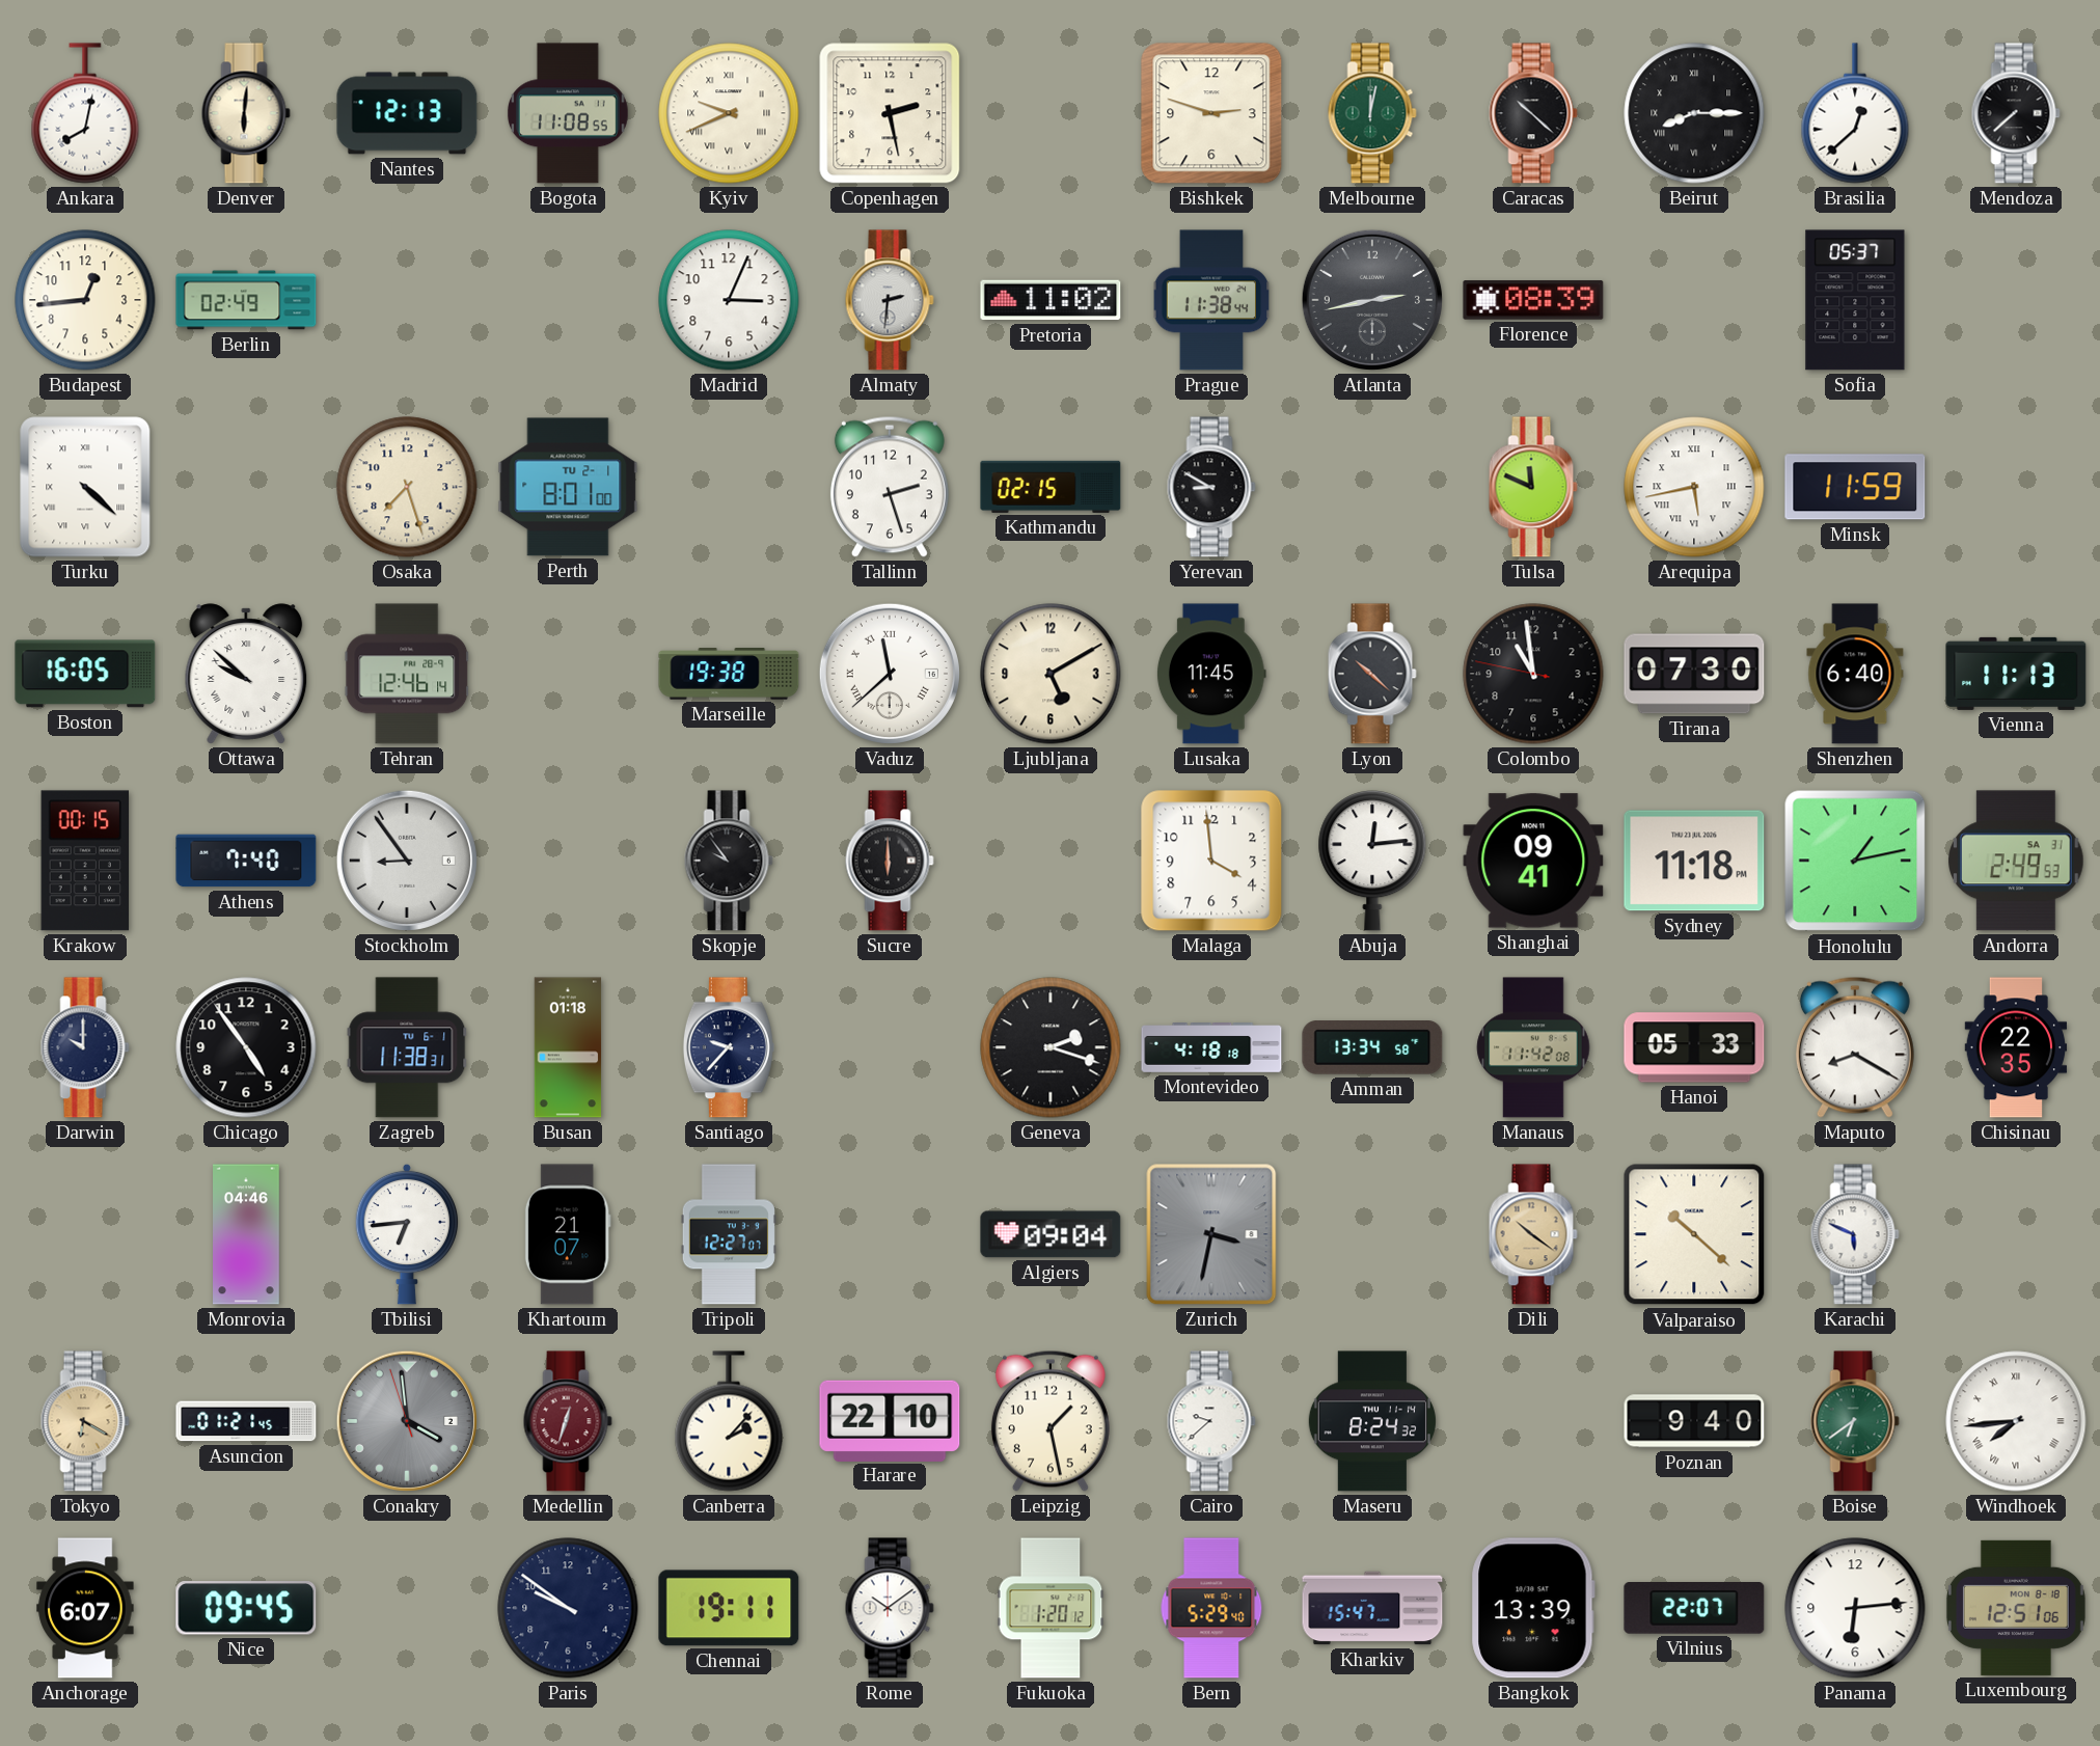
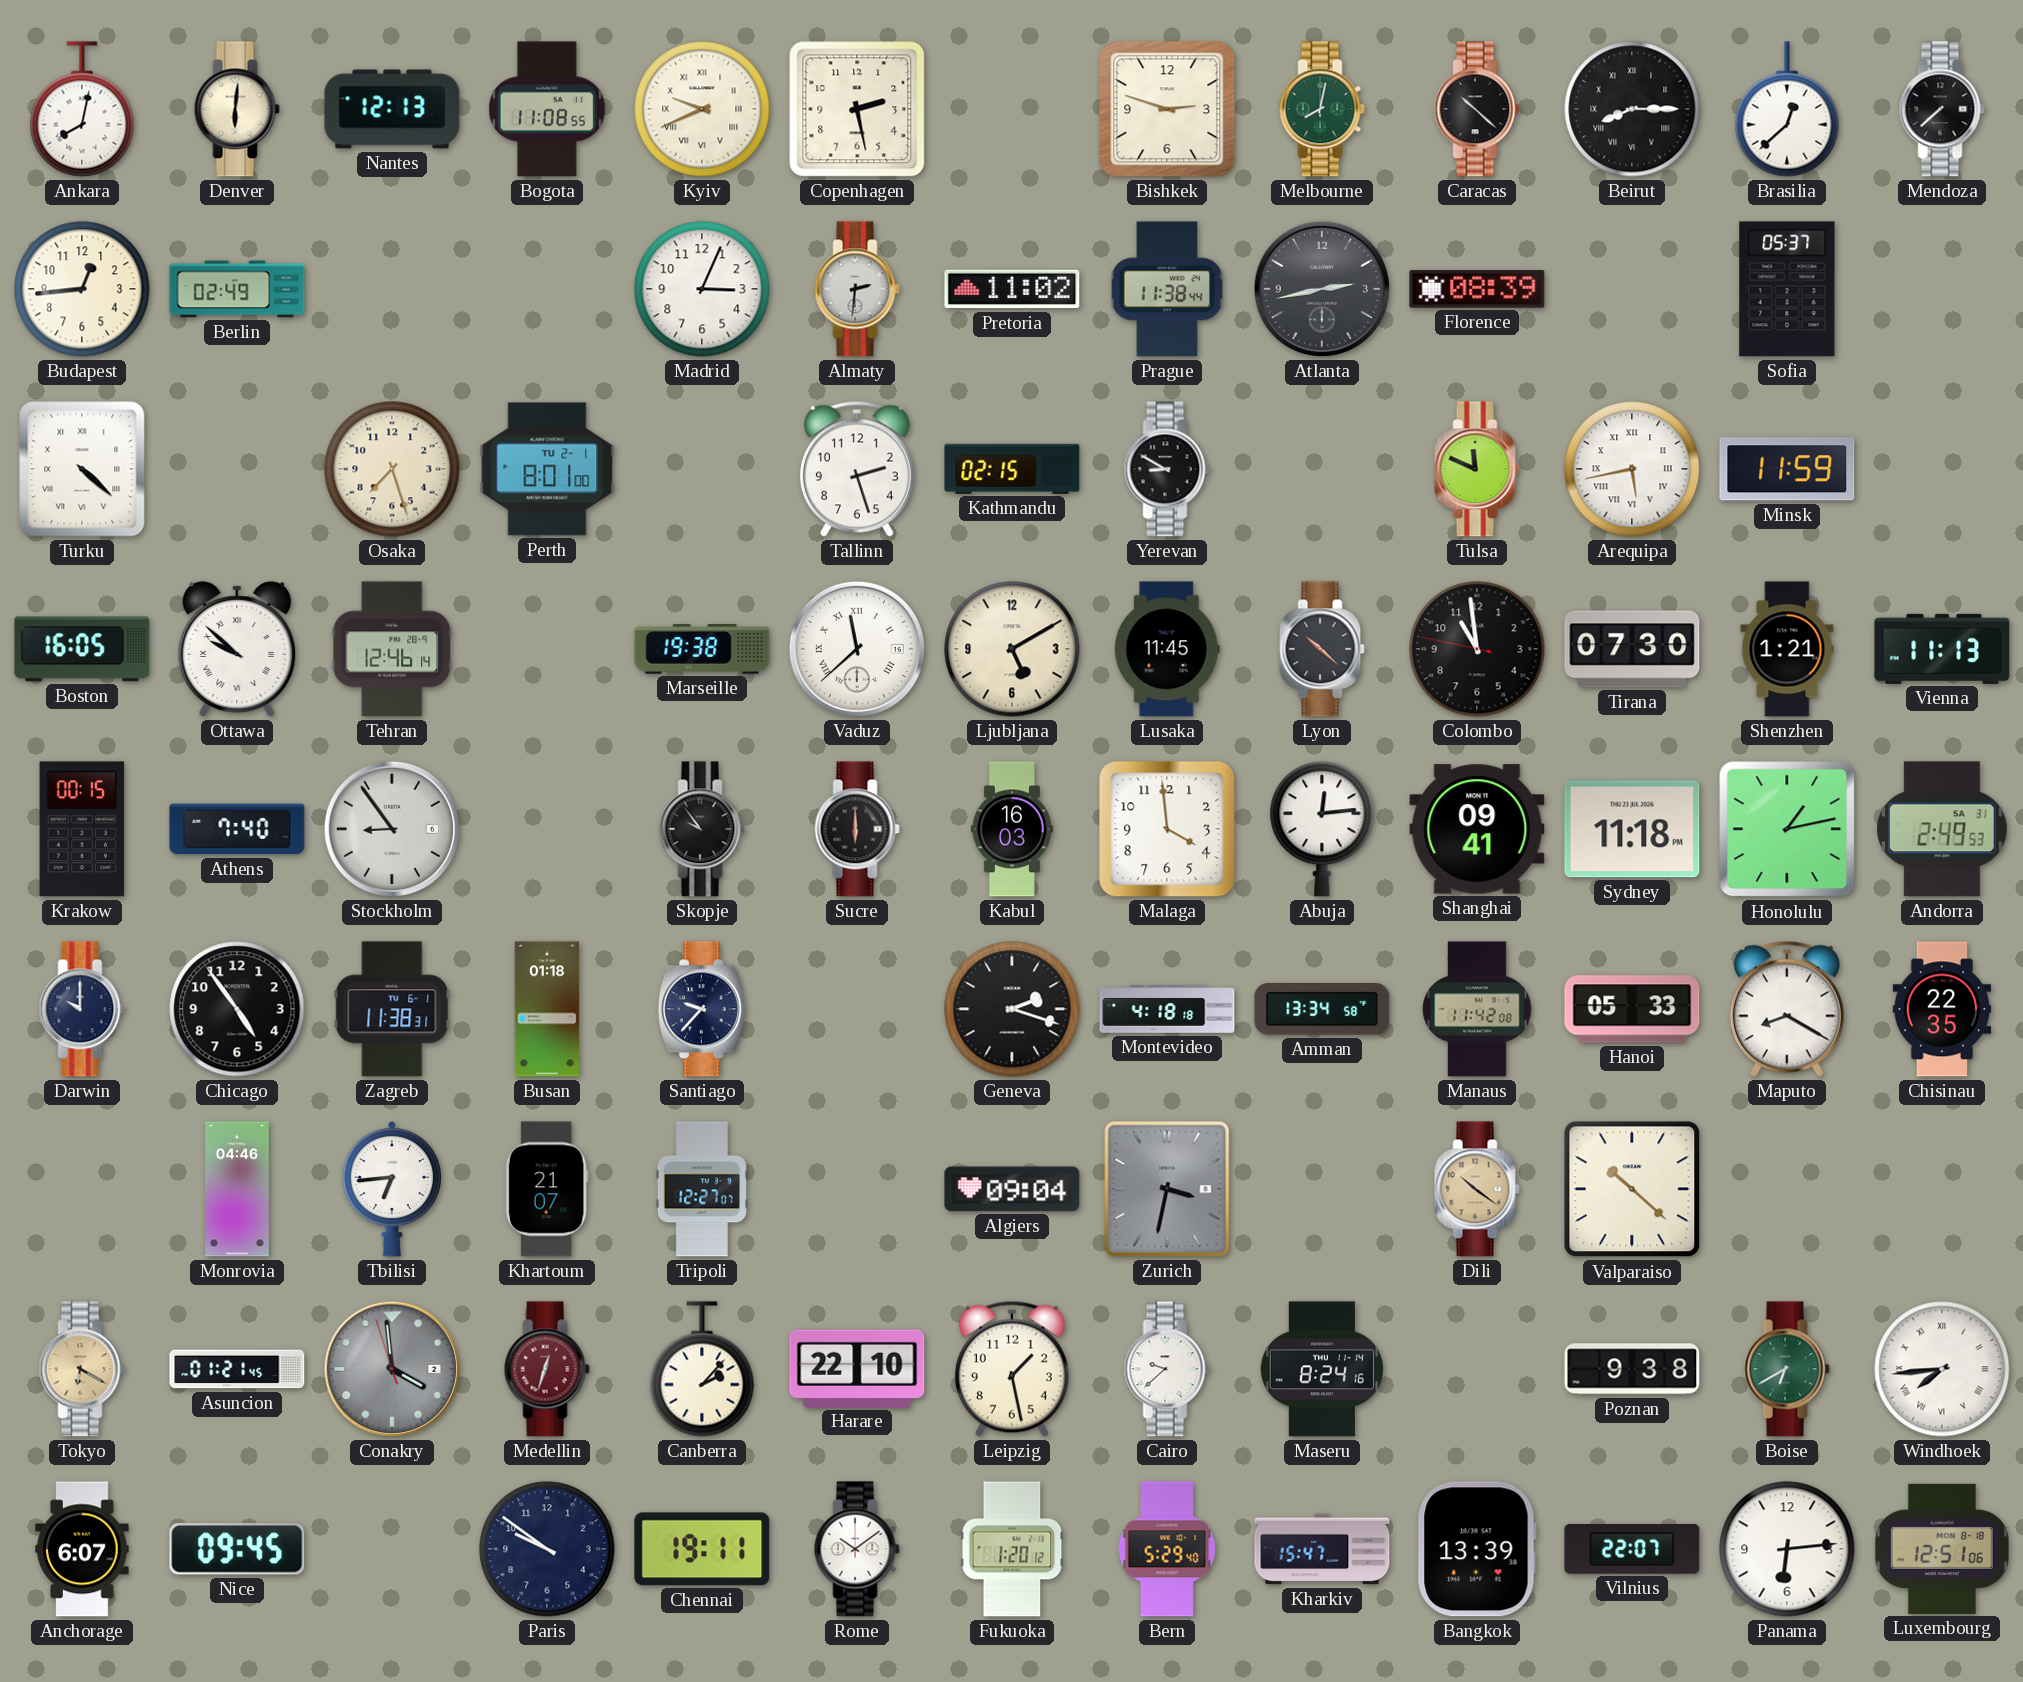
Melbourne: 12:02 -> 8:02 (1322, 109)
Shenzhen: 6:40 -> 1:21 (1787, 649)
Kabul: none -> 16:03 (1012, 829)
Karachi: 5:49 -> none (1855, 1234)
Maseru: 8:24:32 -> 8:24:16 (1322, 1369)
Poznan: 9:40 -> 9:38 (1632, 1369)
Boise: 6:39 -> 6:40 (1787, 1369)
